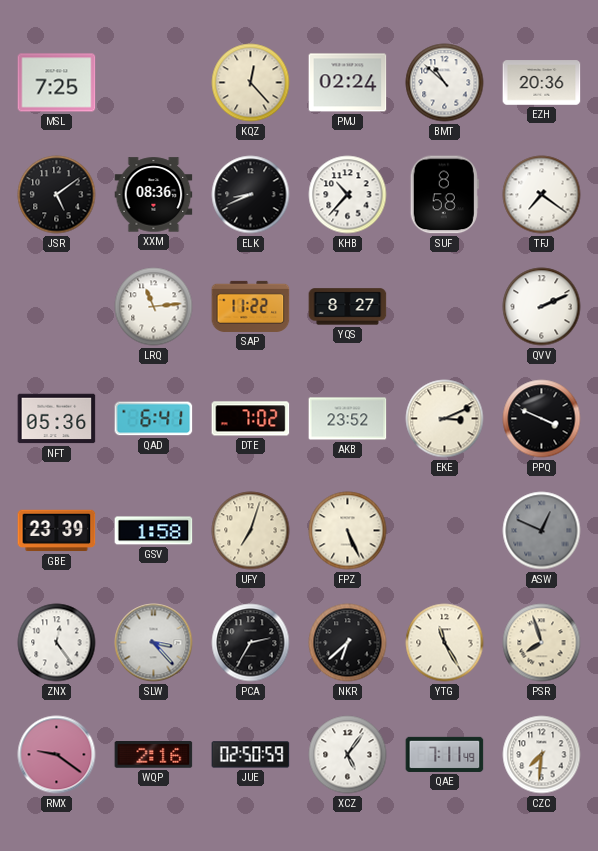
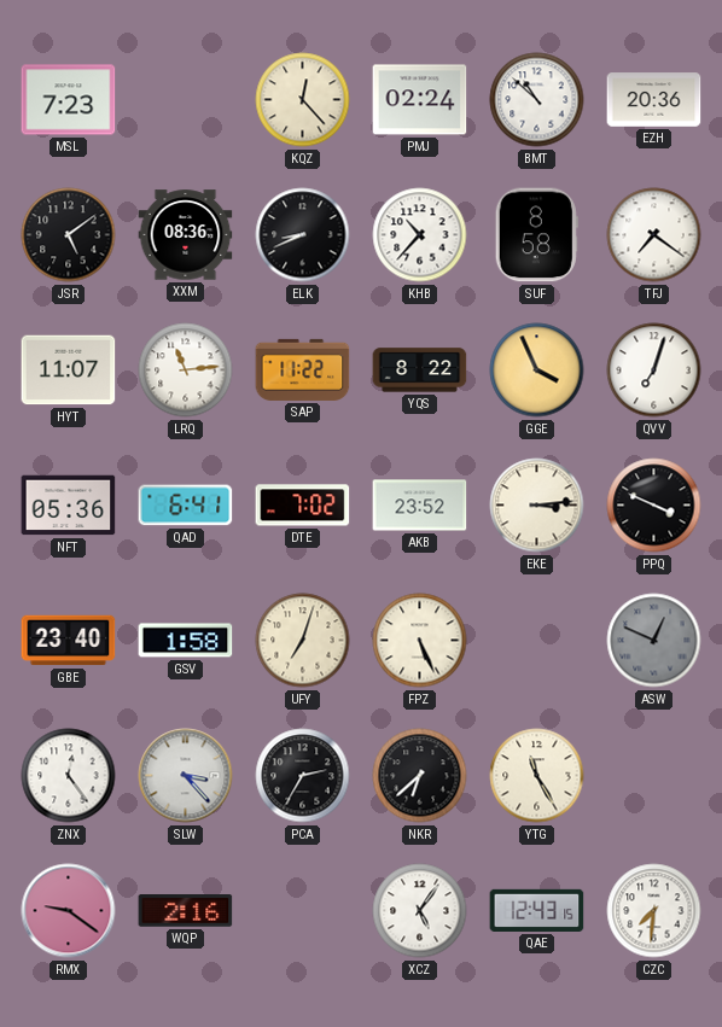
MSL: 7:25 -> 7:23 (69, 100)
HYT: none -> 11:07 (69, 370)
YQS: 8:27 -> 8:22 (420, 370)
GGE: none -> 3:56 (537, 370)
QVV: 2:11 -> 7:03 (654, 370)
EKE: 3:11 -> 3:14 (537, 506)
GBE: 23:39 -> 23:40 (69, 641)
PSR: 7:57 -> none (542, 643)
JUE: 02:50 -> none (251, 755)
QAE: 7:11 -> 12:43 (537, 910)
